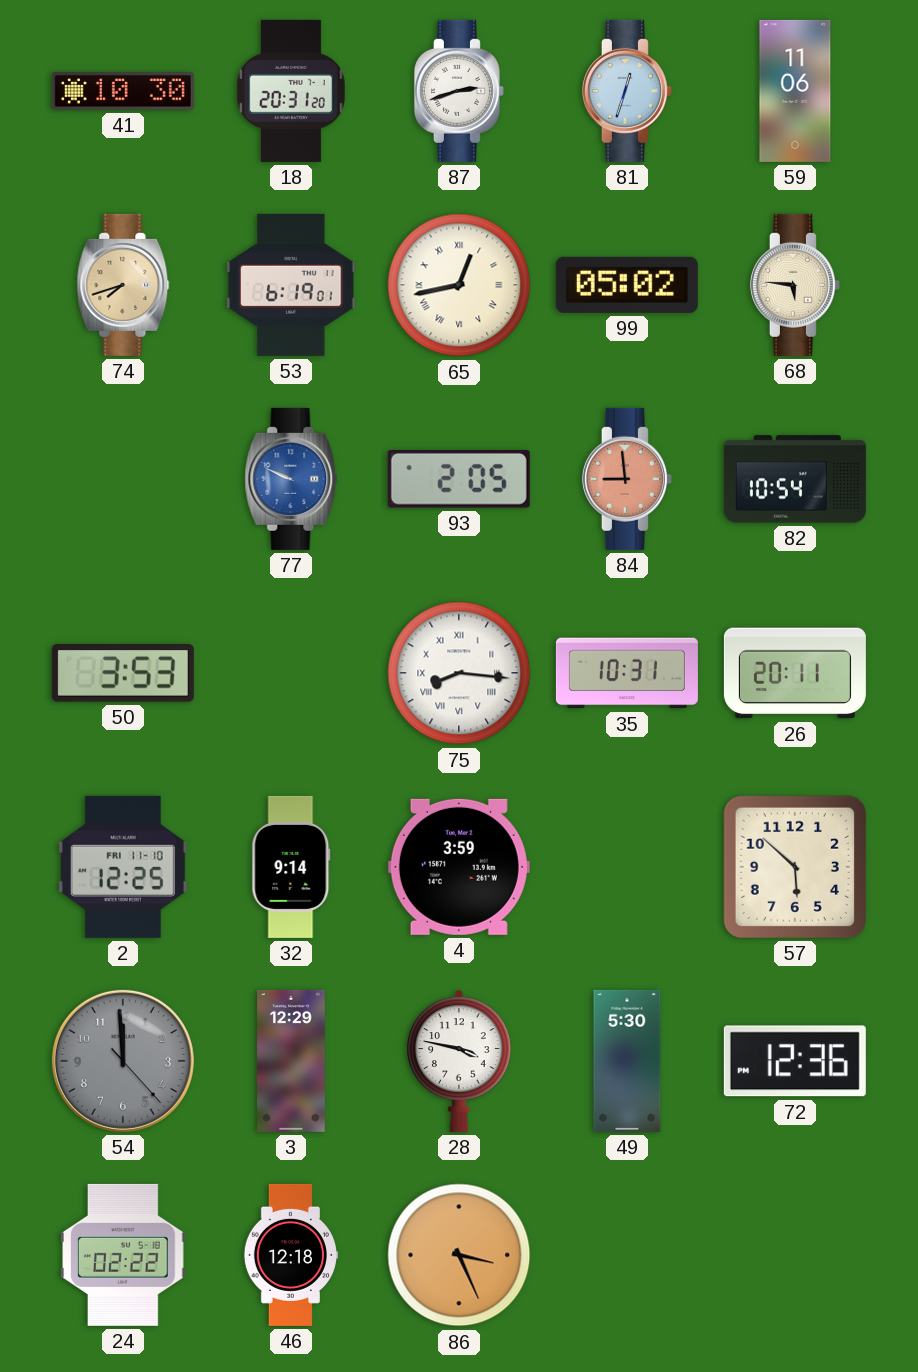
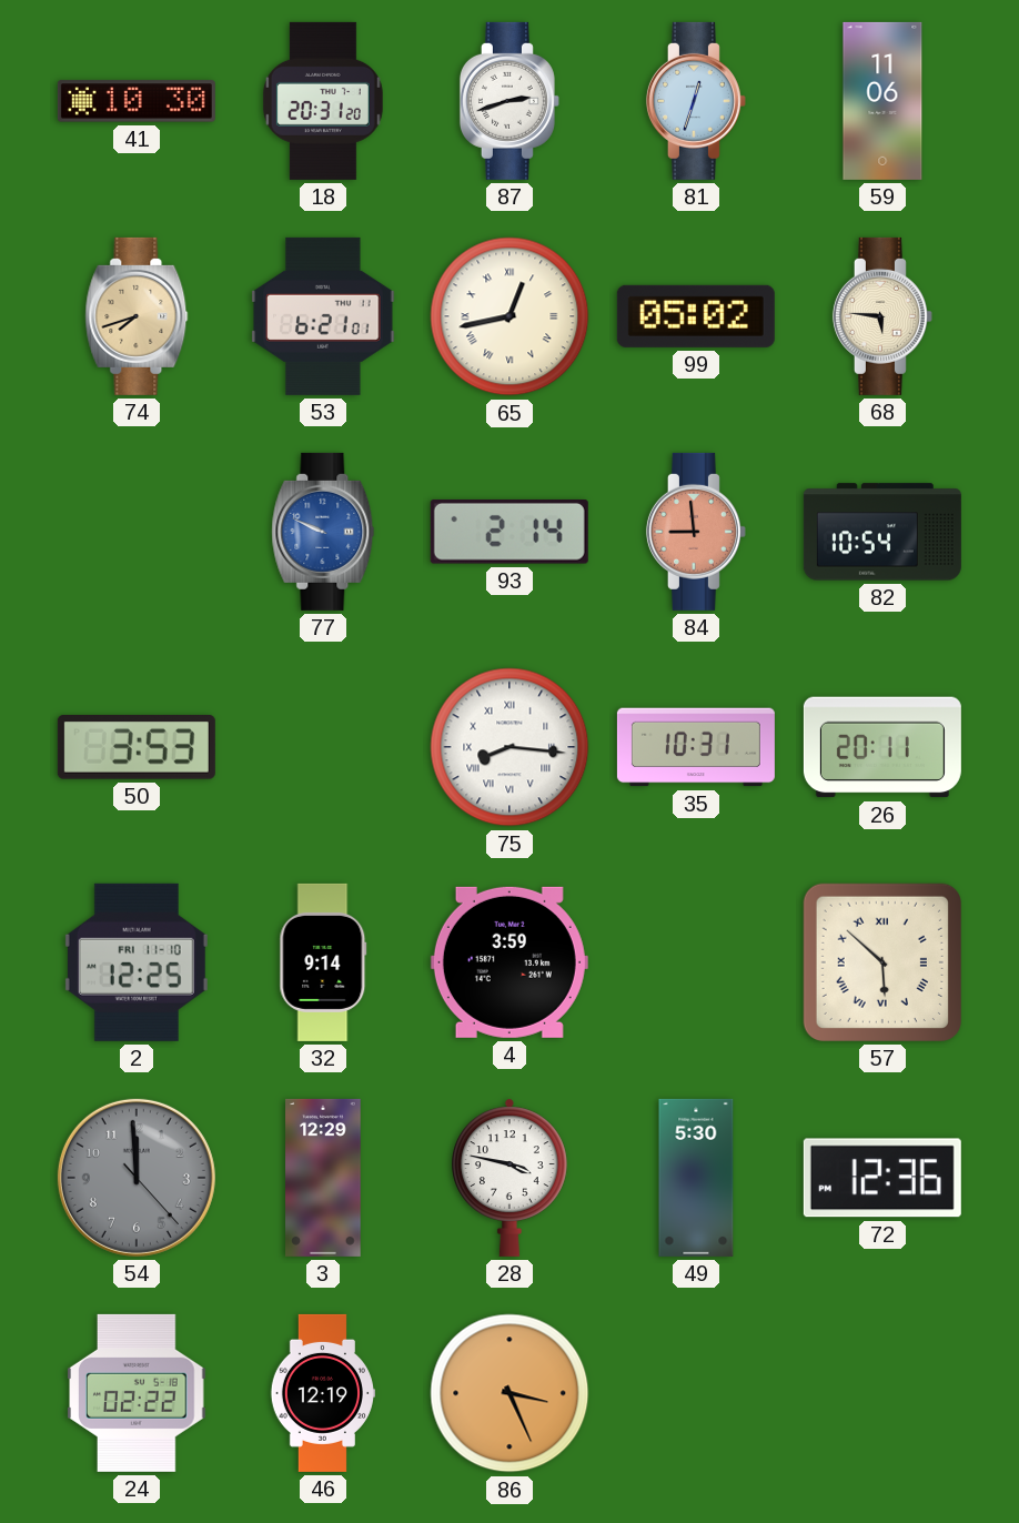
53: 6:19 -> 6:21 (323, 316)
93: 2:05 -> 2:14 (509, 532)
57 numerals: Arabic -> Roman (882, 962)
46: 12:18 -> 12:19 (322, 1393)
